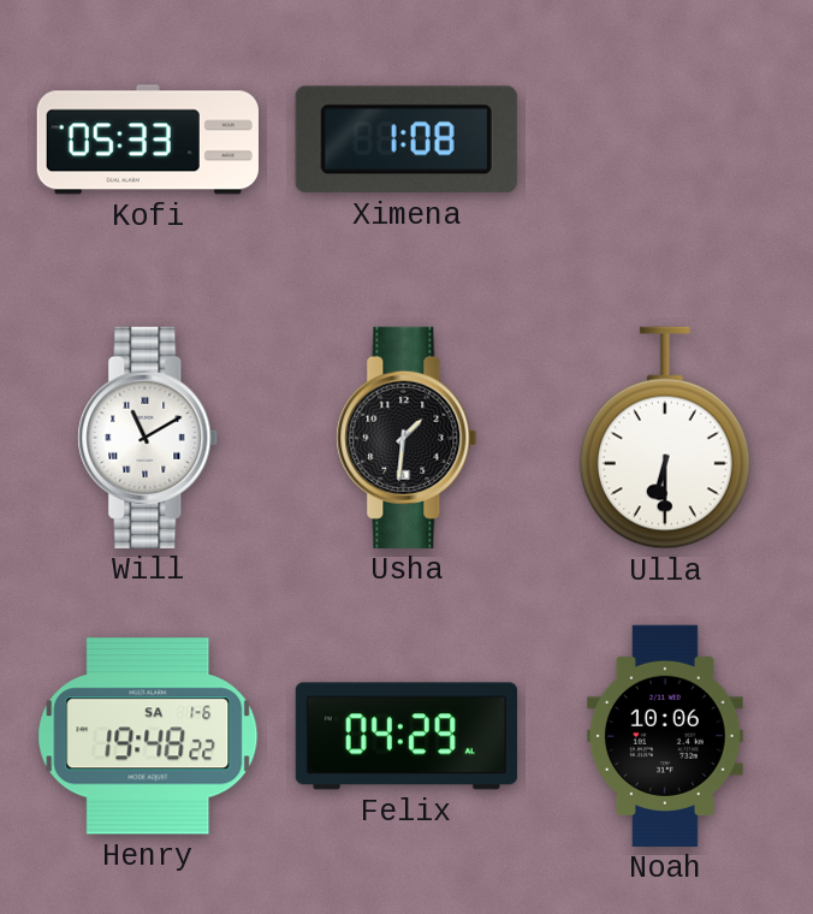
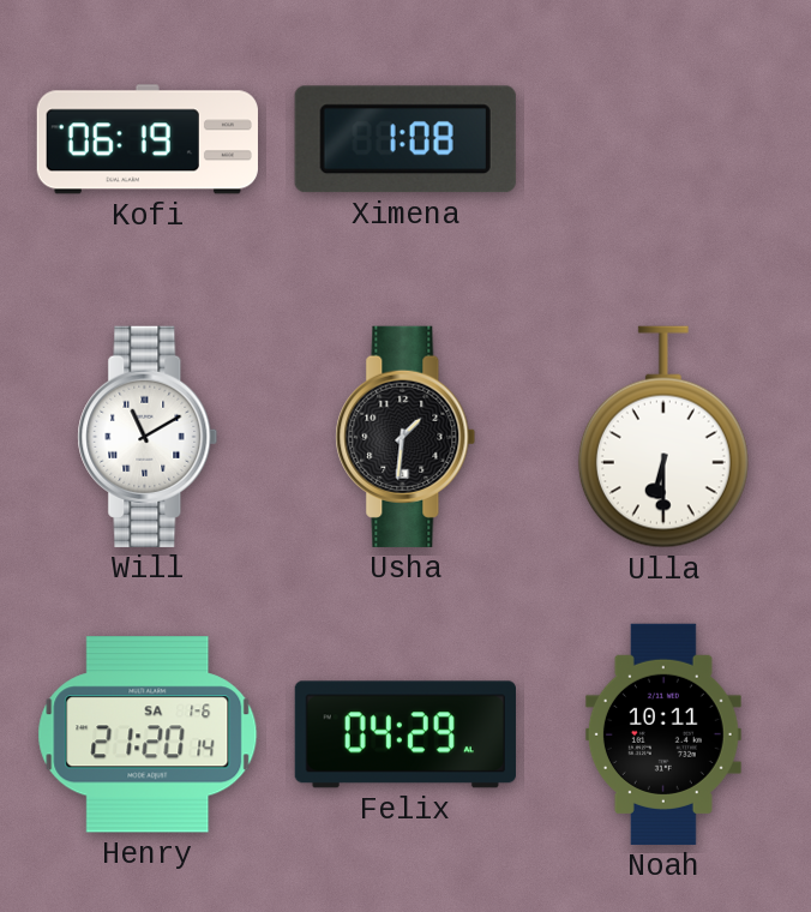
Kofi: 05:33 -> 06:19 (148, 139)
Henry: 19:48 -> 21:20 (148, 734)
Noah: 10:06 -> 10:11 (663, 734)
